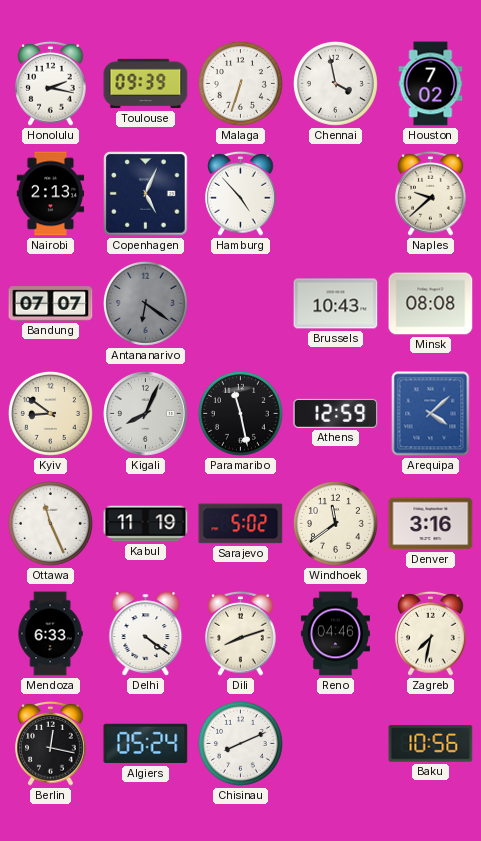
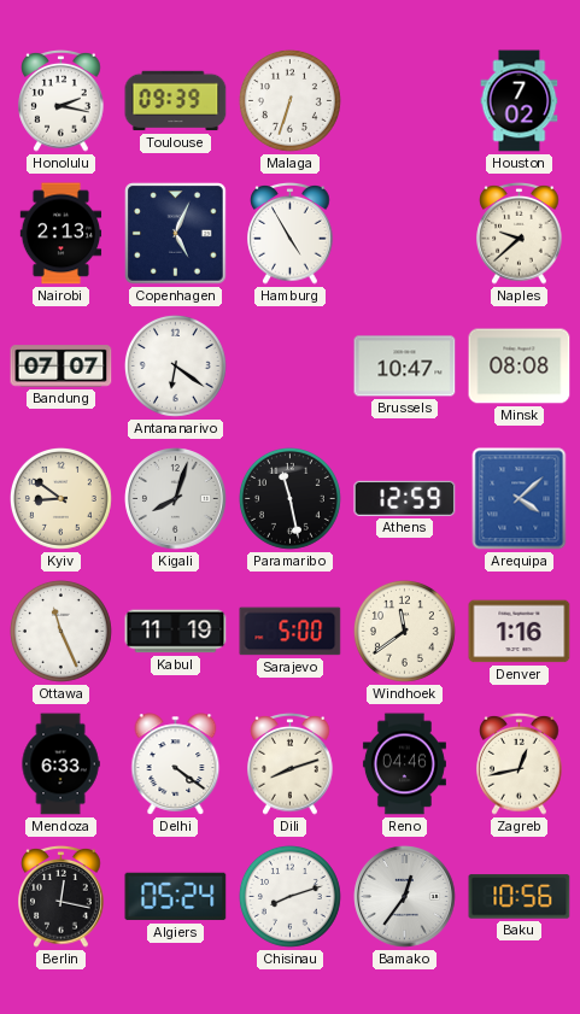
Chennai: 3:58 -> none (335, 83)
Hamburg: 4:53 -> 4:55 (291, 233)
Antananarivo dial: grey -> white (175, 365)
Brussels: 10:43 -> 10:47 (405, 367)
Kigali: 8:04 -> 8:03 (176, 499)
Sarajevo: 5:02 -> 5:00 (291, 632)
Denver: 3:16 -> 1:16 (520, 632)
Zagreb: 7:32 -> 12:43 (520, 763)
Chisinau: 8:11 -> 8:12 (289, 896)
Bamako: none -> 12:36 (405, 897)
